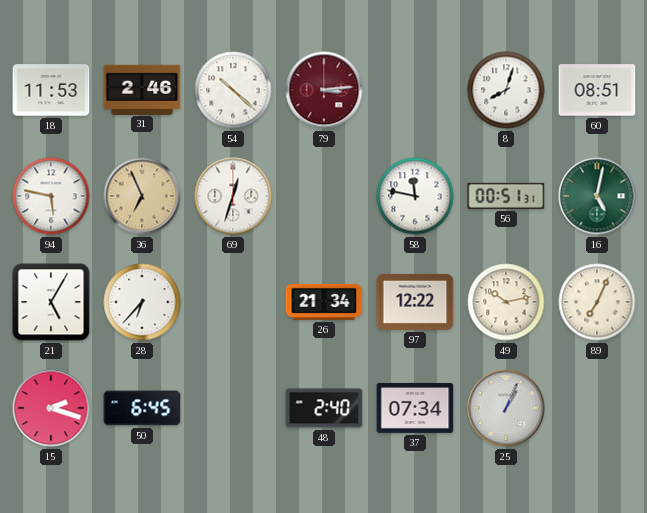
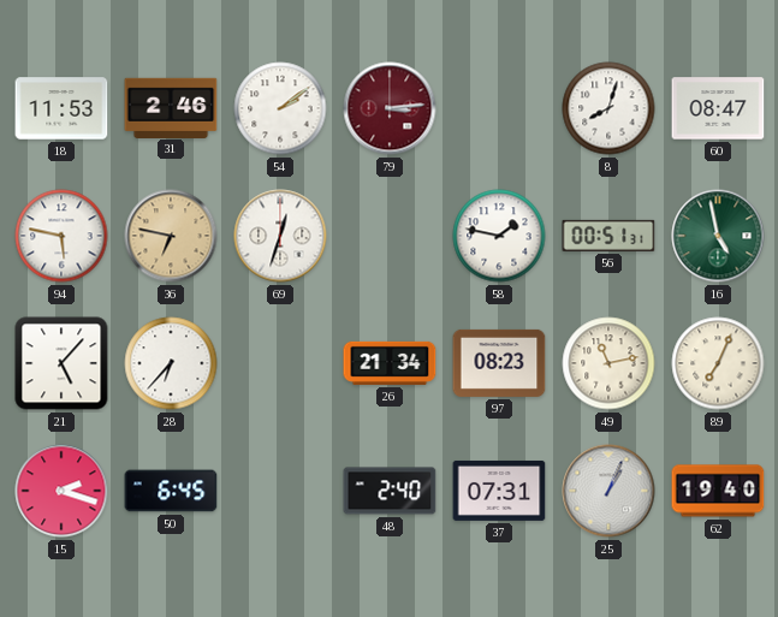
54: 10:22 -> 2:09 (280, 108)
60: 08:51 -> 08:47 (718, 108)
36: 6:56 -> 6:47 (171, 236)
58: 11:47 -> 1:47 (499, 236)
16: 5:02 -> 4:58 (718, 236)
21: 5:05 -> 5:07 (61, 363)
97: 12:22 -> 08:23 (499, 363)
49: 10:13 -> 11:13 (608, 363)
37: 07:34 -> 07:31 (499, 491)
62: none -> 19:40 (718, 491)
